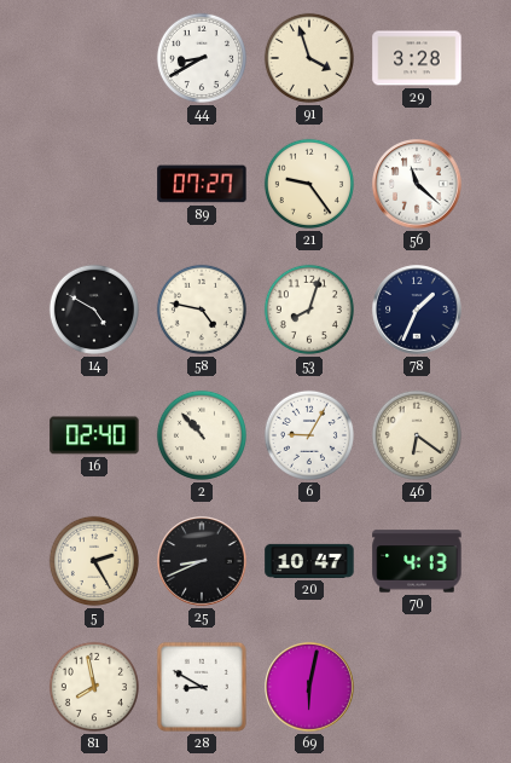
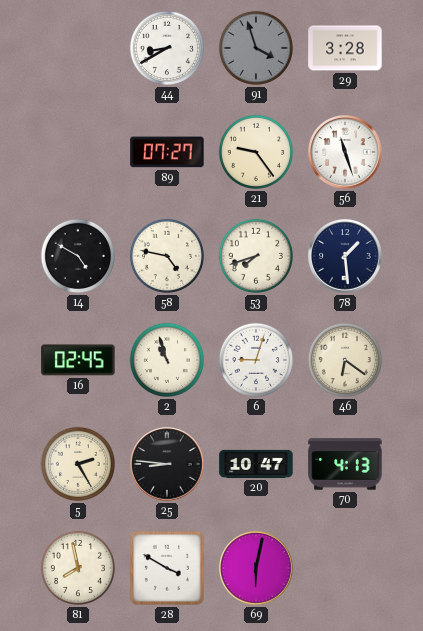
91 dial: cream -> grey (256, 48)
56: 11:22 -> 11:27 (345, 152)
53: 8:03 -> 7:42 (256, 256)
78: 1:34 -> 1:29 (345, 256)
16: 02:40 -> 02:45 (78, 360)
2: 10:53 -> 10:57 (167, 360)
6: 9:05 -> 9:03 (256, 360)
25: 8:41 -> 8:46 (167, 464)
28: 8:50 -> 3:50 (167, 568)
